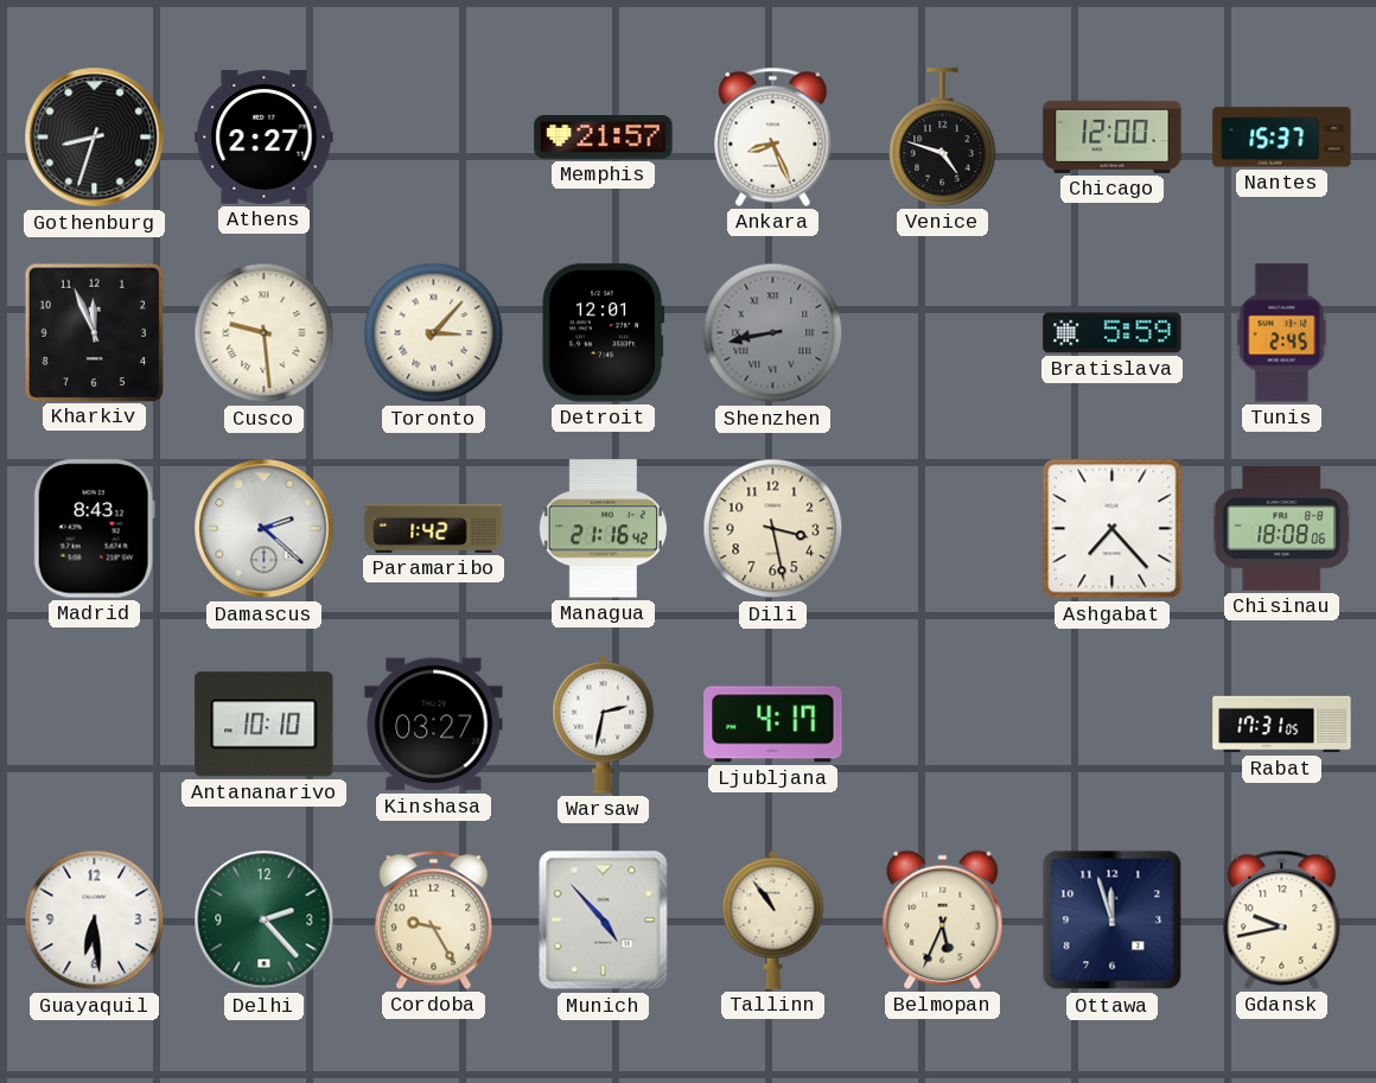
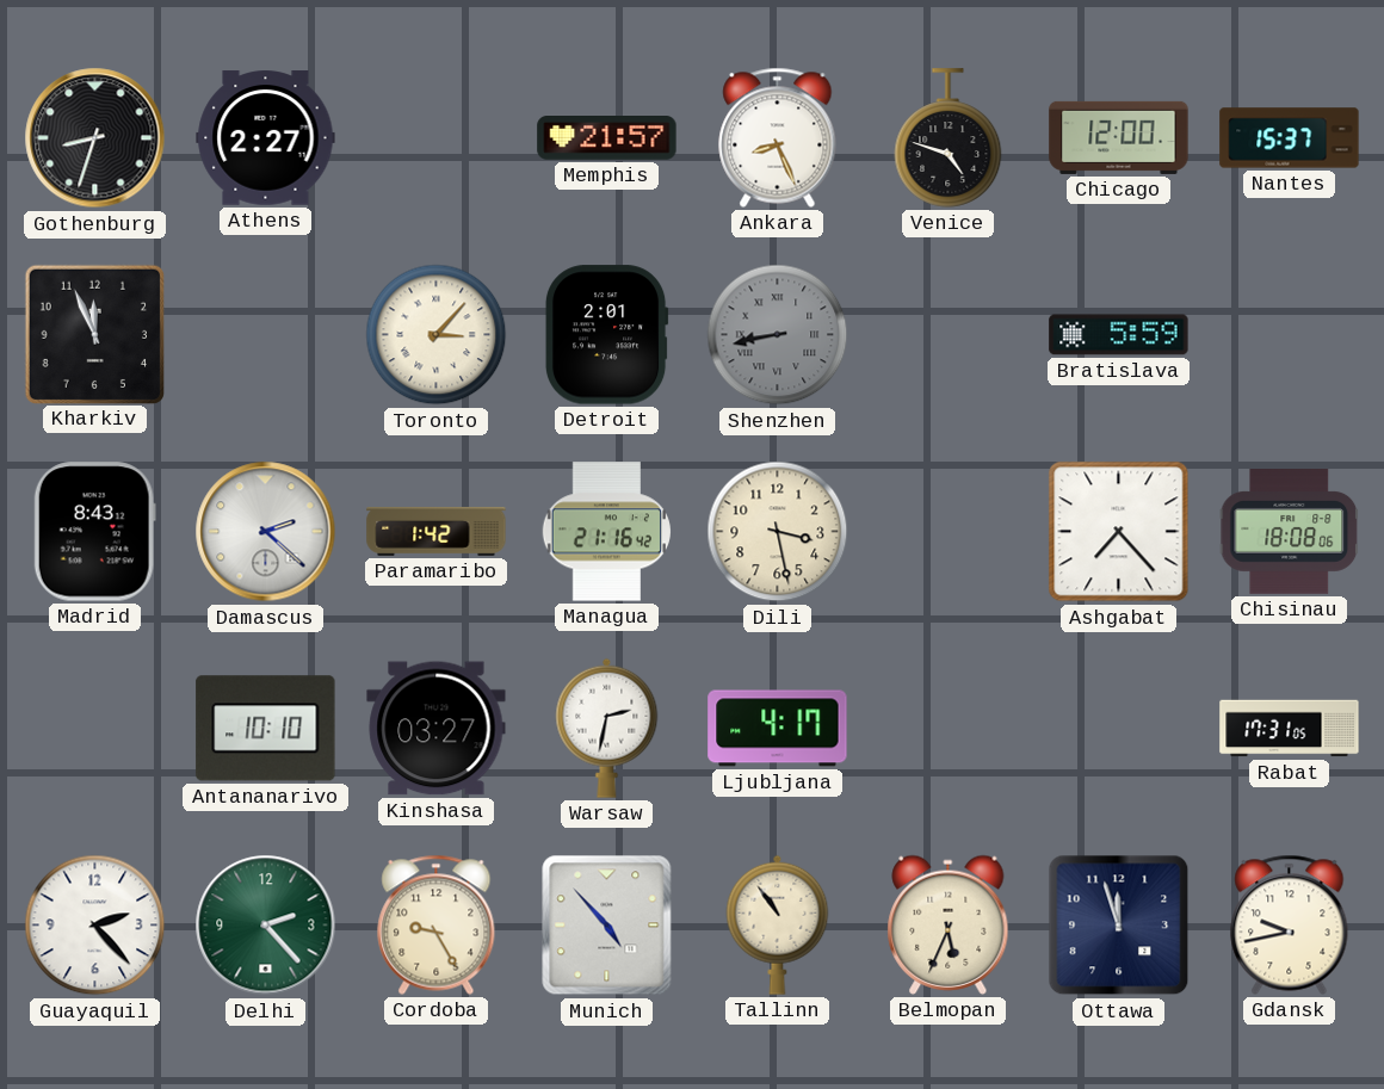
Cusco: 9:29 -> none (265, 333)
Detroit: 12:01 -> 2:01 (606, 335)
Tunis: 2:45 -> none (1282, 333)
Guayaquil: 6:29 -> 2:23 (95, 926)
